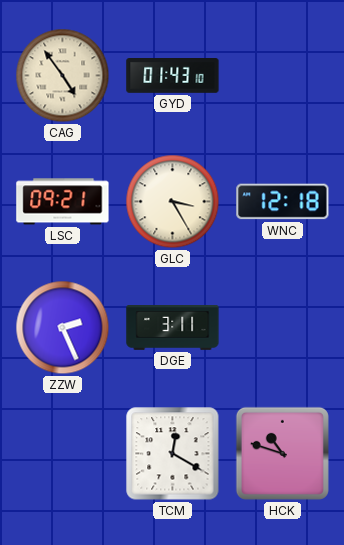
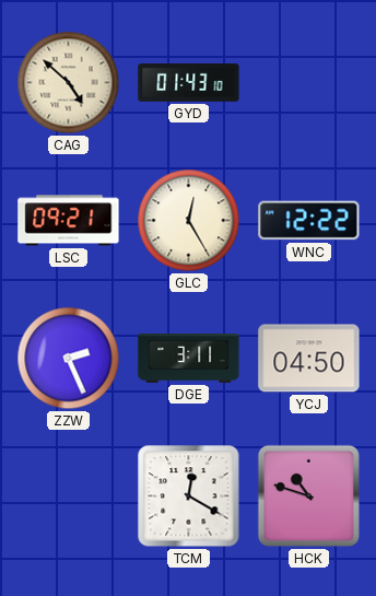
CAG: 4:54 -> 4:52 (69, 83)
GLC: 3:25 -> 12:25 (189, 221)
WNC: 12:18 -> 12:22 (309, 221)
YCJ: none -> 04:50 (309, 359)
